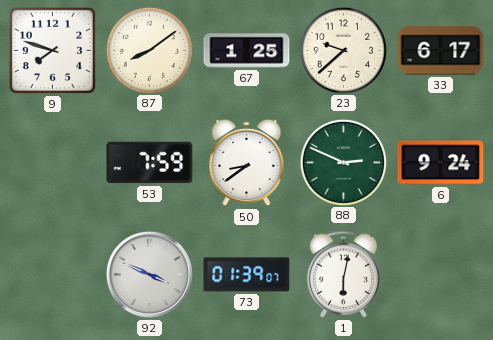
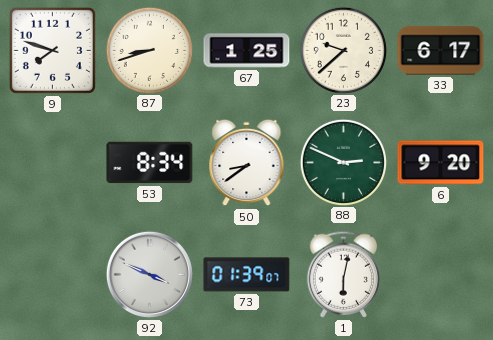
87: 8:09 -> 8:42 (149, 50)
53: 7:59 -> 8:34 (150, 163)
6: 9:24 -> 9:20 (441, 163)
